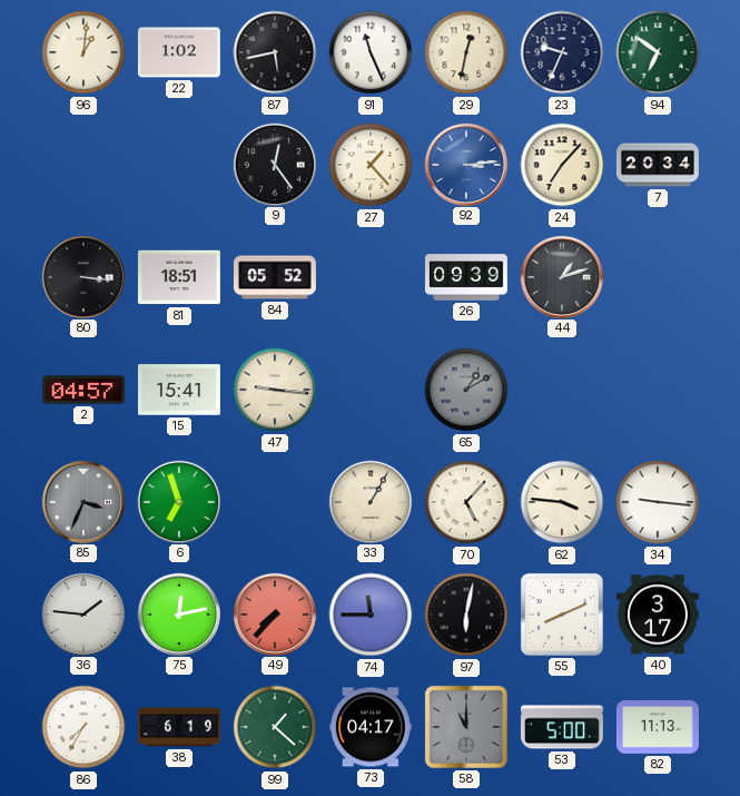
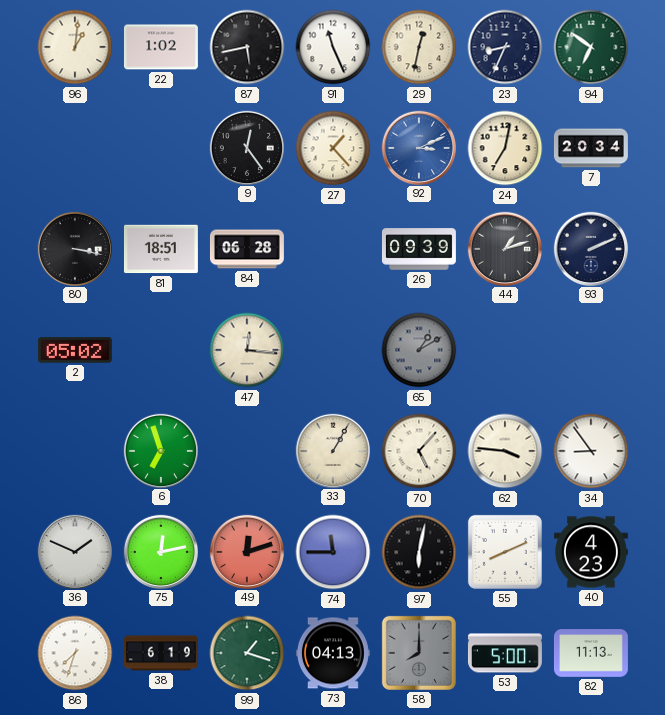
23: 9:34 -> 8:34 (505, 47)
92: 3:14 -> 3:11 (418, 147)
24: 7:07 -> 7:02 (505, 148)
80: 3:16 -> 3:17 (74, 248)
84: 05:52 -> 06:28 (247, 249)
93: none -> 2:11 (590, 248)
2: 04:57 -> 05:02 (75, 350)
15: 15:41 -> none (179, 390)
47: 9:16 -> 12:16 (247, 350)
85: 3:34 -> none (82, 501)
34: 9:16 -> 8:54 (591, 451)
36: 1:46 -> 1:49 (74, 551)
49: 7:37 -> 12:12 (246, 551)
40: 3:17 -> 4:23 (591, 552)
86: 7:35 -> 7:33 (75, 653)
99: 1:22 -> 1:18 (247, 653)
73: 04:17 -> 04:13 (333, 653)
58: 11:00 -> 8:00 (419, 653)
